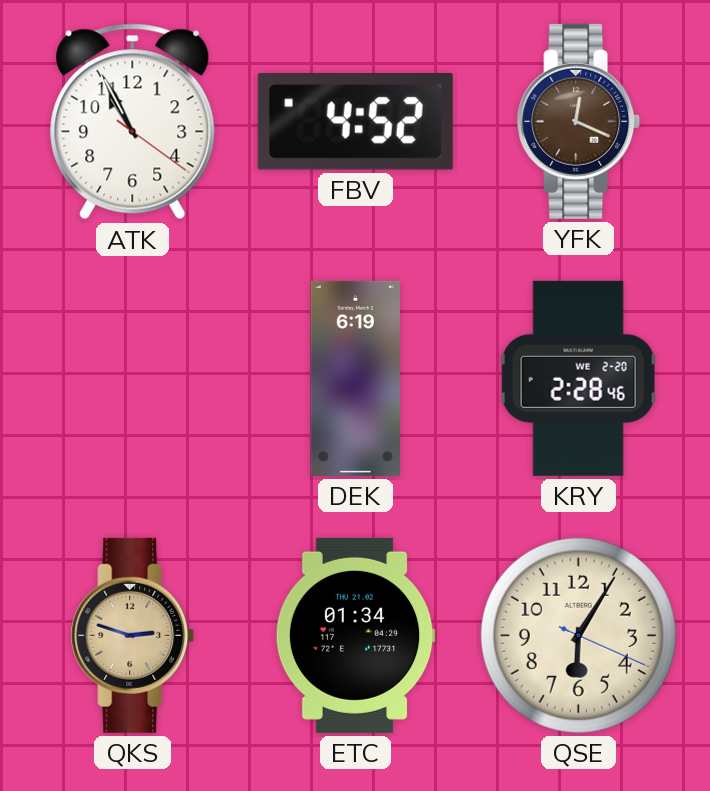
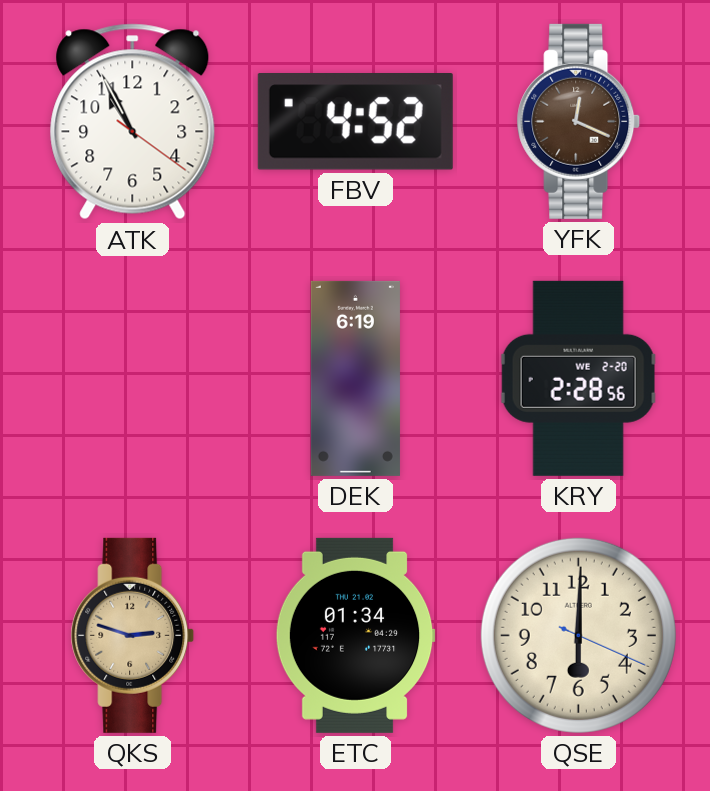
KRY: 2:28:46 -> 2:28:56 (578, 378)
QSE: 6:05 -> 6:00 (578, 635)
